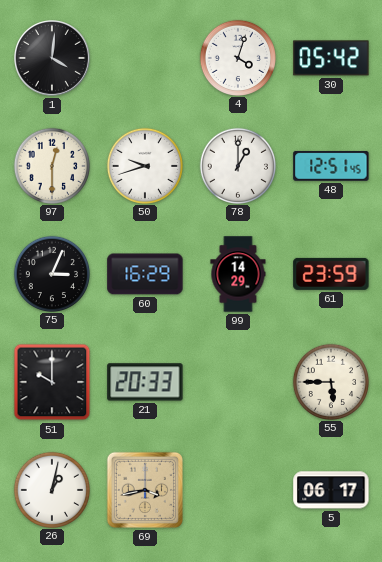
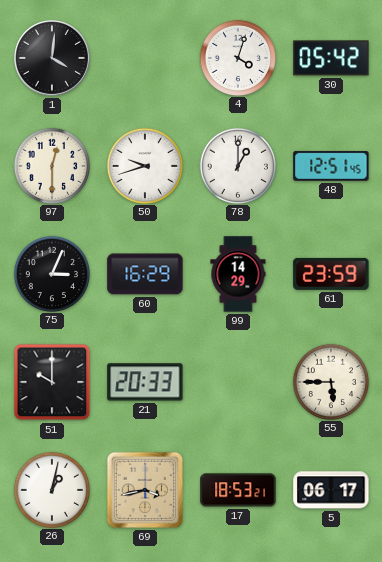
17: none -> 18:53 (238, 490)
